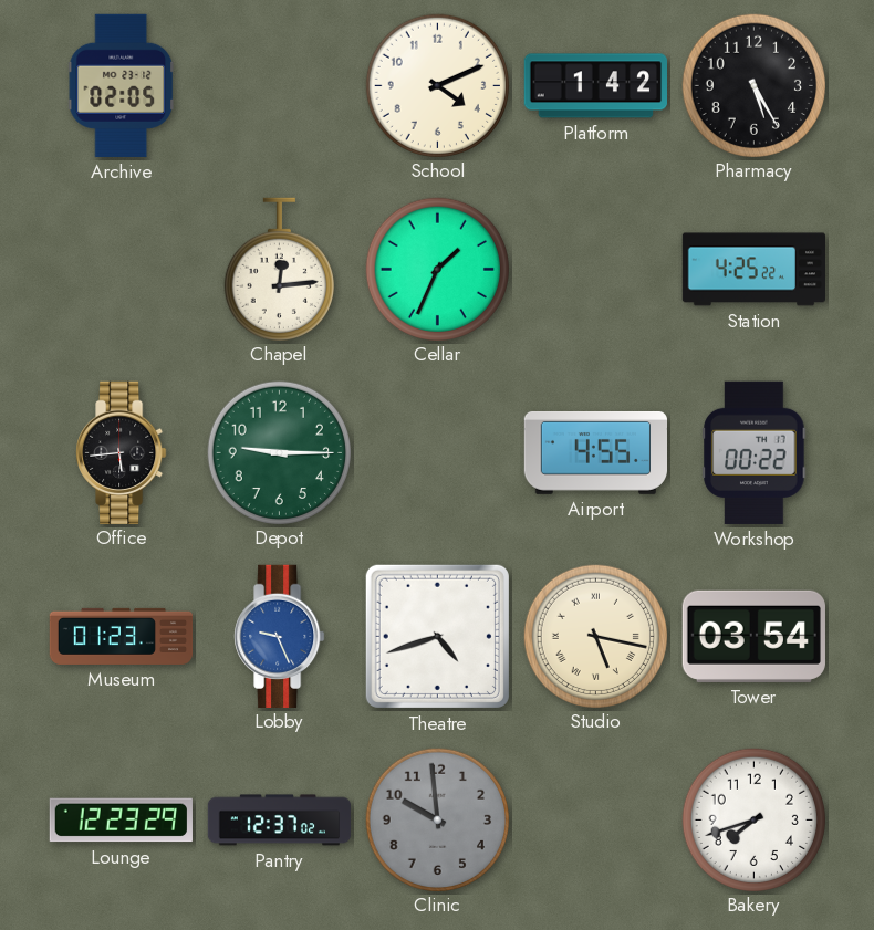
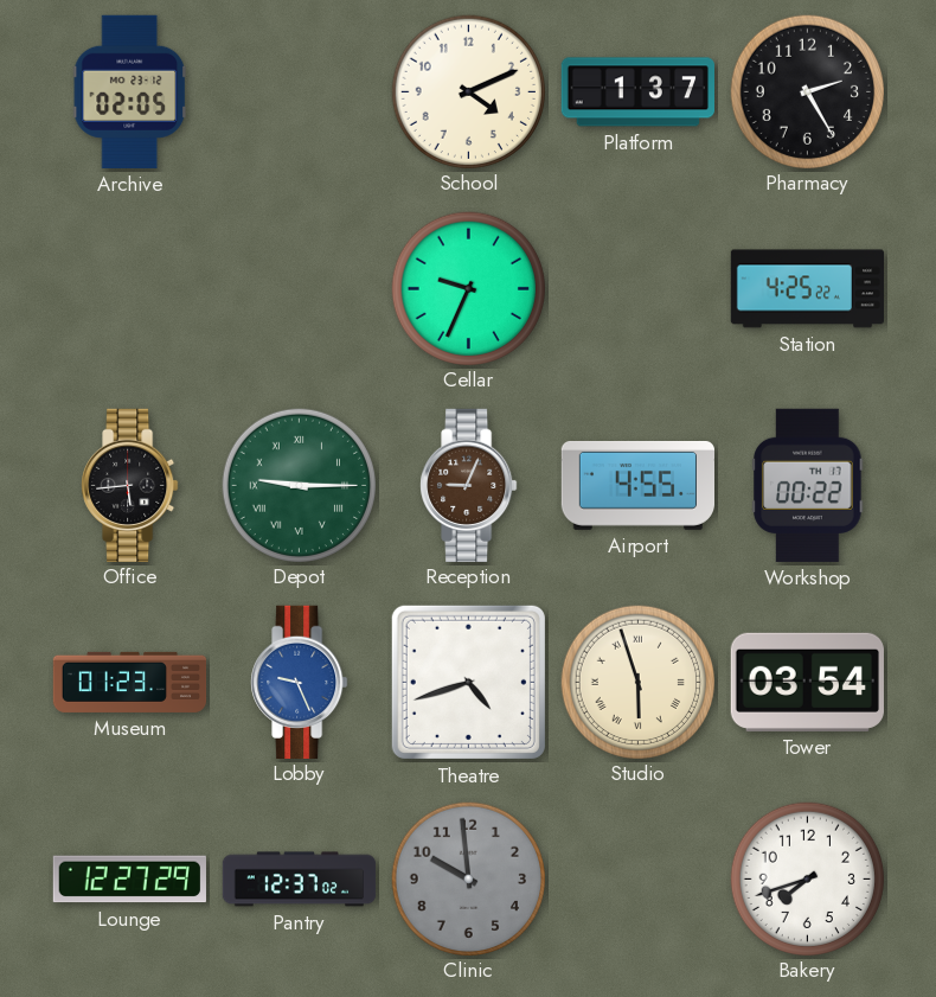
Platform: 1:42 -> 1:37 (637, 92)
Pharmacy: 5:25 -> 2:25 (807, 91)
Chapel: 12:14 -> none (279, 269)
Cellar: 1:34 -> 9:34 (468, 288)
Depot numerals: Arabic -> Roman (299, 485)
Reception: none -> 9:04 (469, 485)
Studio: 5:17 -> 5:57 (637, 682)
Lounge: 12:23 -> 12:27 (129, 880)
